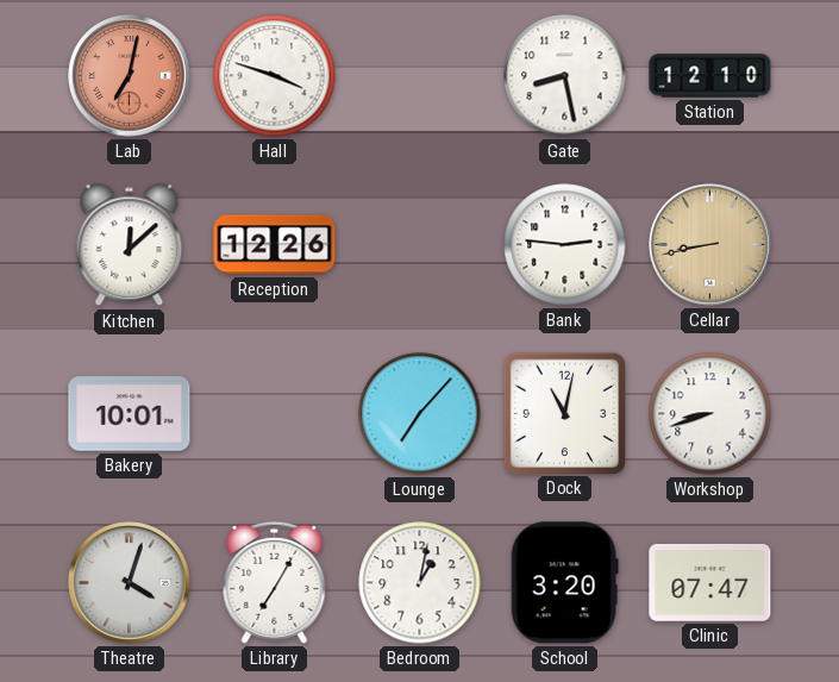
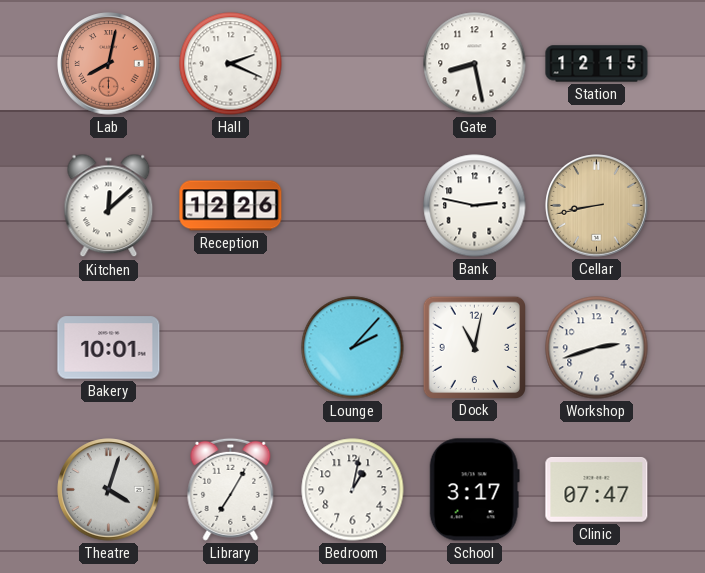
Lab: 7:02 -> 8:02 (109, 64)
Hall: 3:48 -> 2:19 (231, 64)
Station: 12:10 -> 12:15 (597, 64)
Bank: 2:46 -> 2:47 (475, 206)
Lounge: 7:07 -> 2:07 (353, 348)
Workshop: 8:42 -> 2:42 (597, 348)
School: 3:20 -> 3:17 (474, 490)
